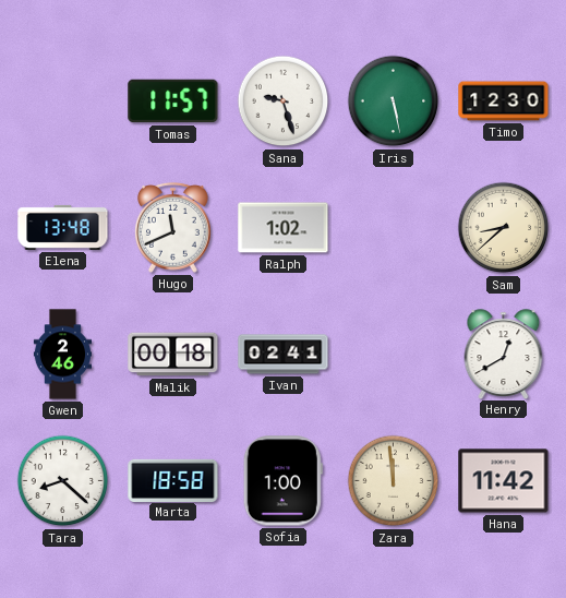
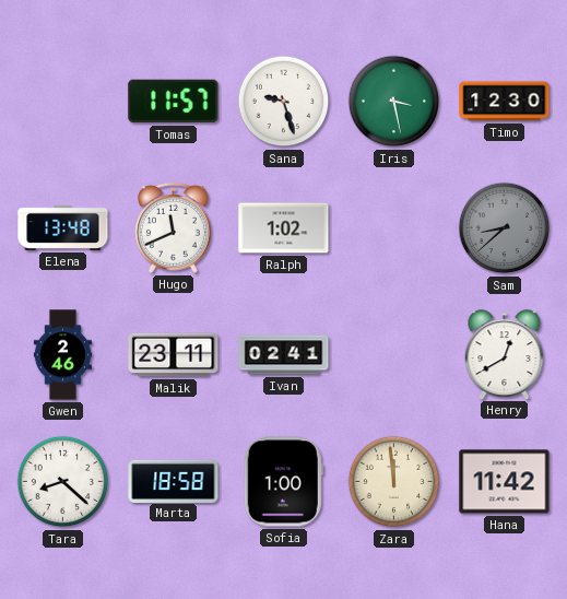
Iris: 5:28 -> 3:28 (394, 102)
Sam dial: cream -> grey (505, 228)
Malik: 00:18 -> 23:11 (174, 355)
